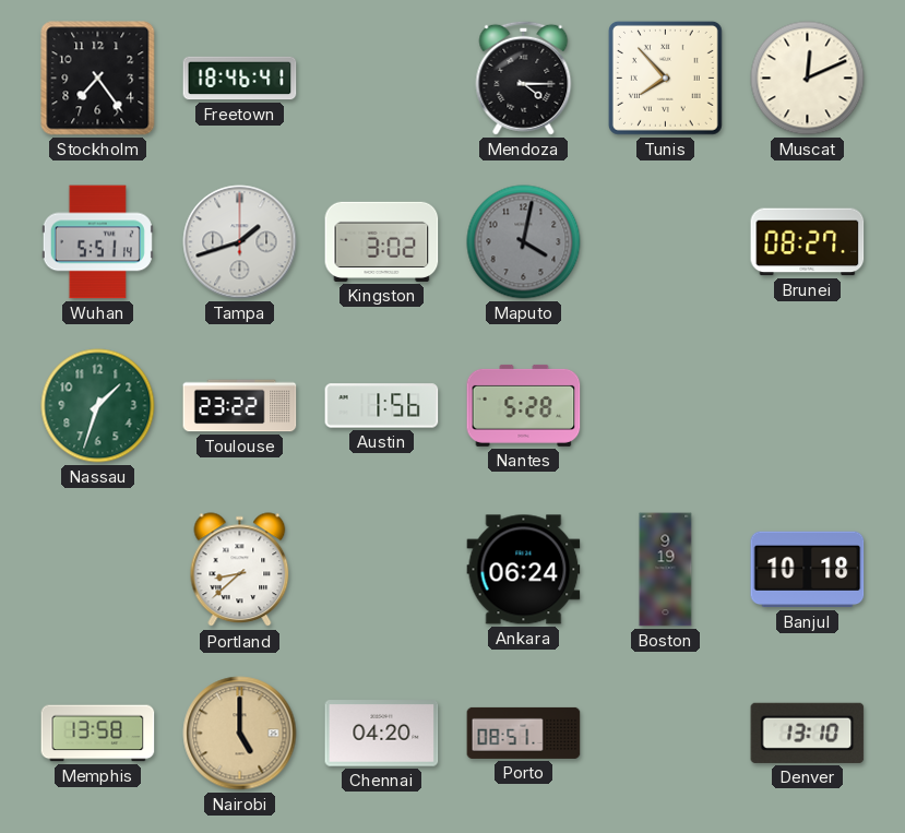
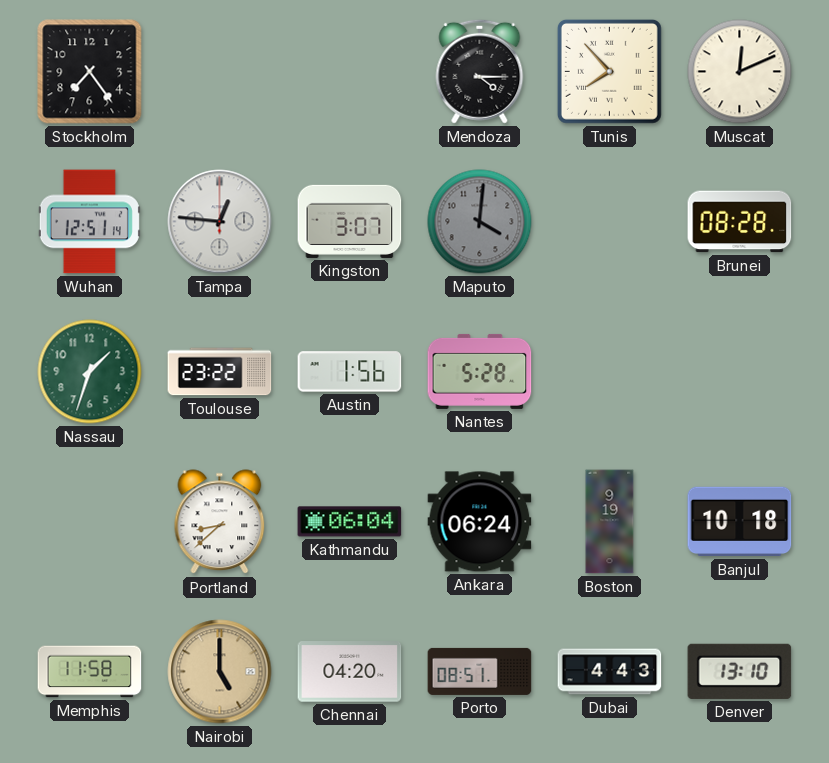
Freetown: 18:46 -> none (240, 79)
Wuhan: 5:51 -> 12:51 (89, 222)
Tampa: 1:42 -> 12:46 (220, 222)
Kingston: 3:02 -> 3:07 (350, 221)
Maputo: 4:02 -> 4:01 (480, 222)
Brunei: 08:27 -> 08:28 (740, 222)
Kathmandu: none -> 06:04 (350, 522)
Memphis: 13:58 -> 11:58 (90, 672)
Dubai: none -> 4:43 (610, 672)
